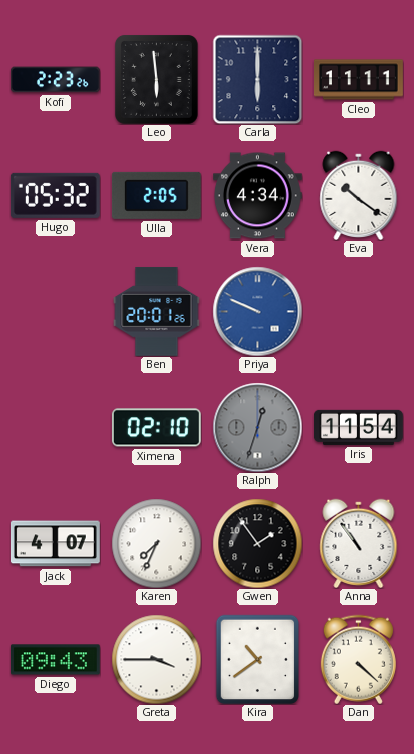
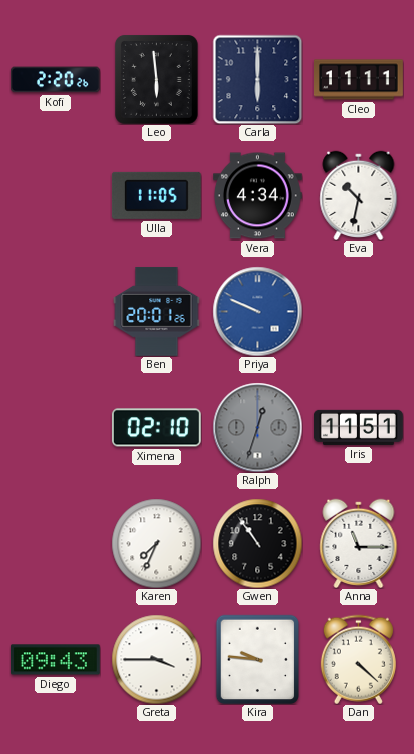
Kofi: 2:23 -> 2:20 (56, 80)
Hugo: 05:32 -> none (55, 195)
Ulla: 2:05 -> 11:05 (156, 195)
Eva: 10:21 -> 10:32 (359, 195)
Iris: 11:54 -> 11:51 (359, 427)
Jack: 4:07 -> none (55, 544)
Gwen: 1:54 -> 10:54 (257, 543)
Anna: 10:54 -> 11:15 (359, 543)
Kira: 10:39 -> 9:46 (258, 659)
